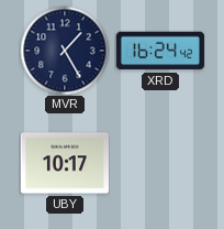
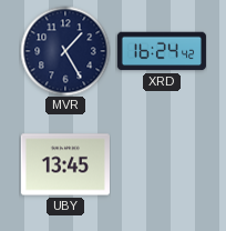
UBY: 10:17 -> 13:45 (65, 164)
